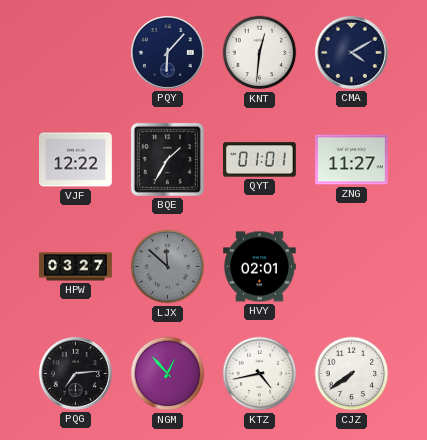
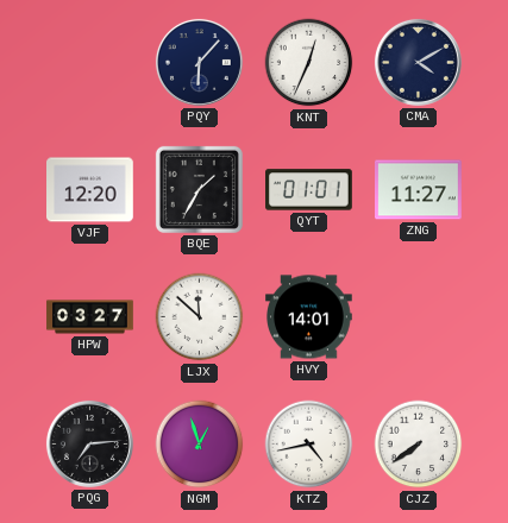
KNT: 12:31 -> 12:34 (309, 63)
VJF: 12:22 -> 12:20 (90, 190)
LJX dial: grey -> white (200, 317)
HVY: 02:01 -> 14:01 (309, 317)
NGM: 12:53 -> 12:57 (200, 445)
